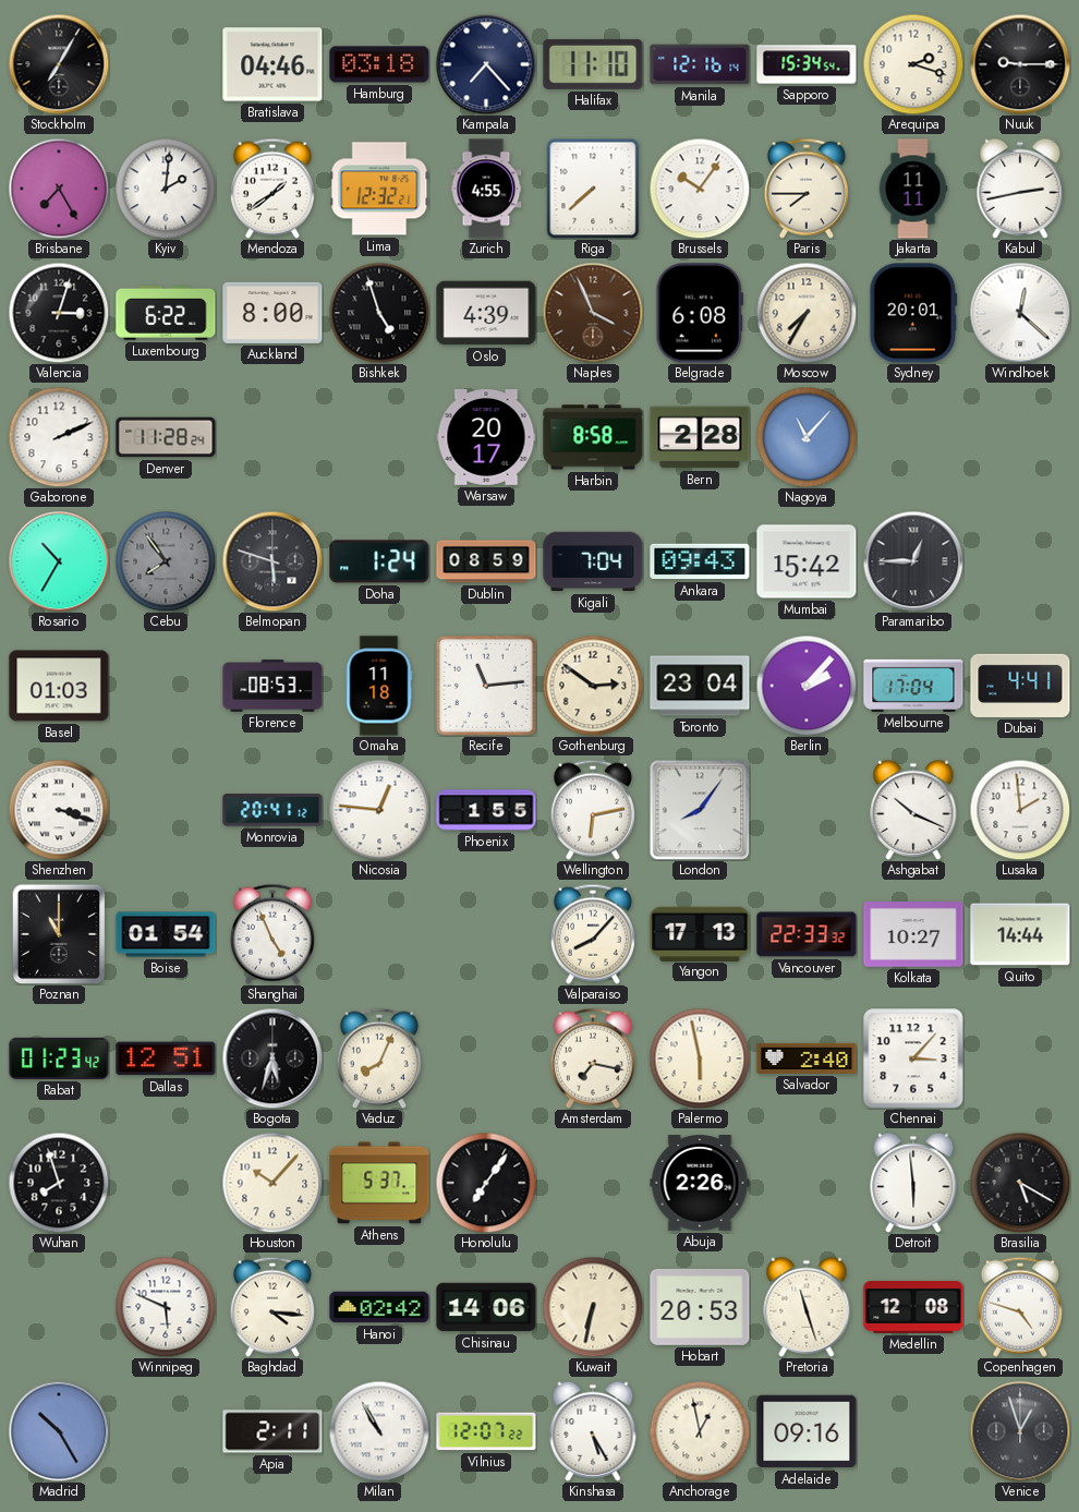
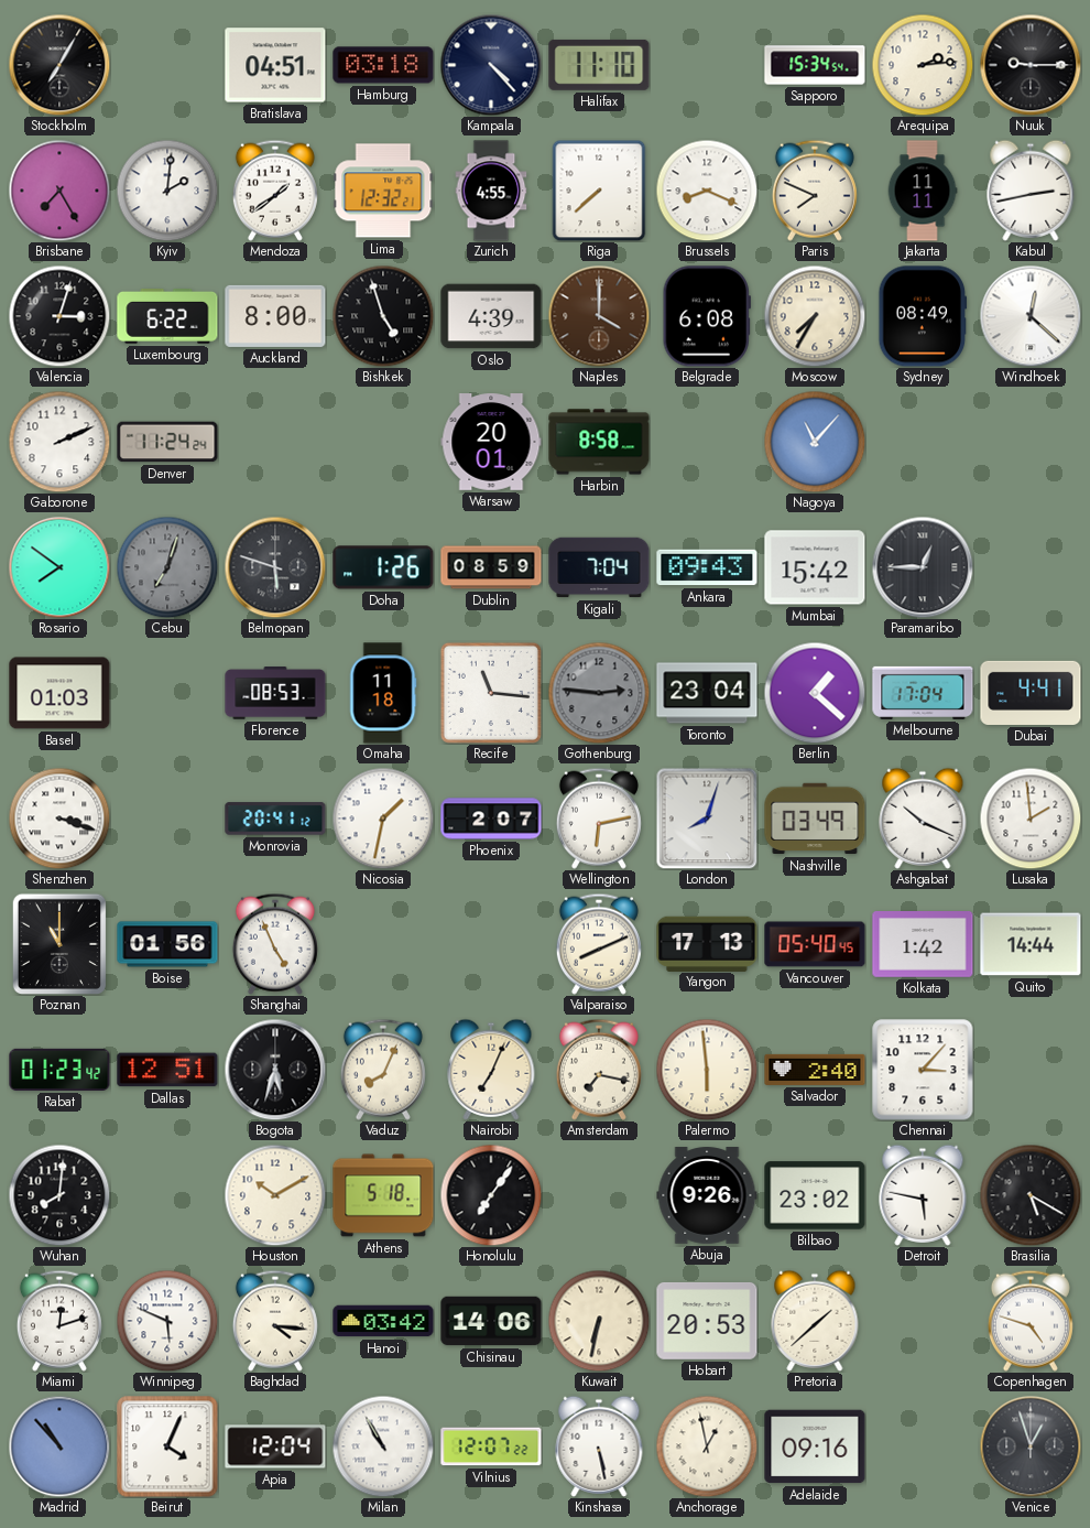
Bratislava: 04:46 -> 04:51 (275, 65)
Kampala: 7:23 -> 4:23 (491, 65)
Manila: 12:16 -> none (700, 64)
Arequipa: 2:18 -> 2:14 (923, 65)
Brussels: 10:06 -> 8:19 (707, 191)
Paris: 7:45 -> 7:49 (815, 191)
Naples: 3:56 -> 4:00 (599, 316)
Sydney: 20:01 -> 08:49 (923, 316)
Denver: 11:28 -> 11:24 (167, 442)
Warsaw: 20:17 -> 20:01 (491, 443)
Bern: 2:28 -> none (700, 437)
Rosario: 10:35 -> 7:51 (59, 567)
Cebu: 7:54 -> 7:03 (167, 567)
Doha: 1:24 -> 1:26 (383, 567)
Recife: 11:14 -> 11:16 (491, 693)
Gothenburg: 2:51 -> 2:46 (599, 693)
Gothenburg dial: cream -> grey (599, 693)
Berlin: 2:07 -> 1:22 (815, 693)
Nicosia: 12:46 -> 1:32 (383, 819)
Phoenix: 1:55 -> 2:07 (491, 819)
London: 8:06 -> 8:03 (707, 819)
Nashville: none -> 03:49 (815, 819)
Boise: 01:54 -> 01:56 (167, 944)
Valparaiso: 8:07 -> 8:11 (599, 944)
Vancouver: 22:33 -> 05:40 (815, 944)
Kolkata: 10:27 -> 1:42 (923, 945)
Nairobi: none -> 7:04 (491, 1070)
Palermo: 5:58 -> 5:59 (707, 1070)
Wuhan: 7:57 -> 8:01 (59, 1195)
Houston: 10:07 -> 10:10 (275, 1195)
Athens: 5:37 -> 5:18 (383, 1195)
Abuja: 2:26 -> 9:26 (707, 1195)
Bilbao: none -> 23:02 (815, 1195)
Detroit: 5:59 -> 5:47 (923, 1195)
Miami: none -> 12:12 (59, 1321)
Hanoi: 02:42 -> 03:42 (383, 1321)
Pretoria: 11:27 -> 1:38 (815, 1321)
Medellin: 12:08 -> none (913, 1307)
Madrid: 10:25 -> 10:53 (59, 1446)
Beirut: none -> 4:04 (167, 1446)
Apia: 2:11 -> 12:04 (275, 1446)
Kinshasa: 5:25 -> 5:28 (599, 1446)
